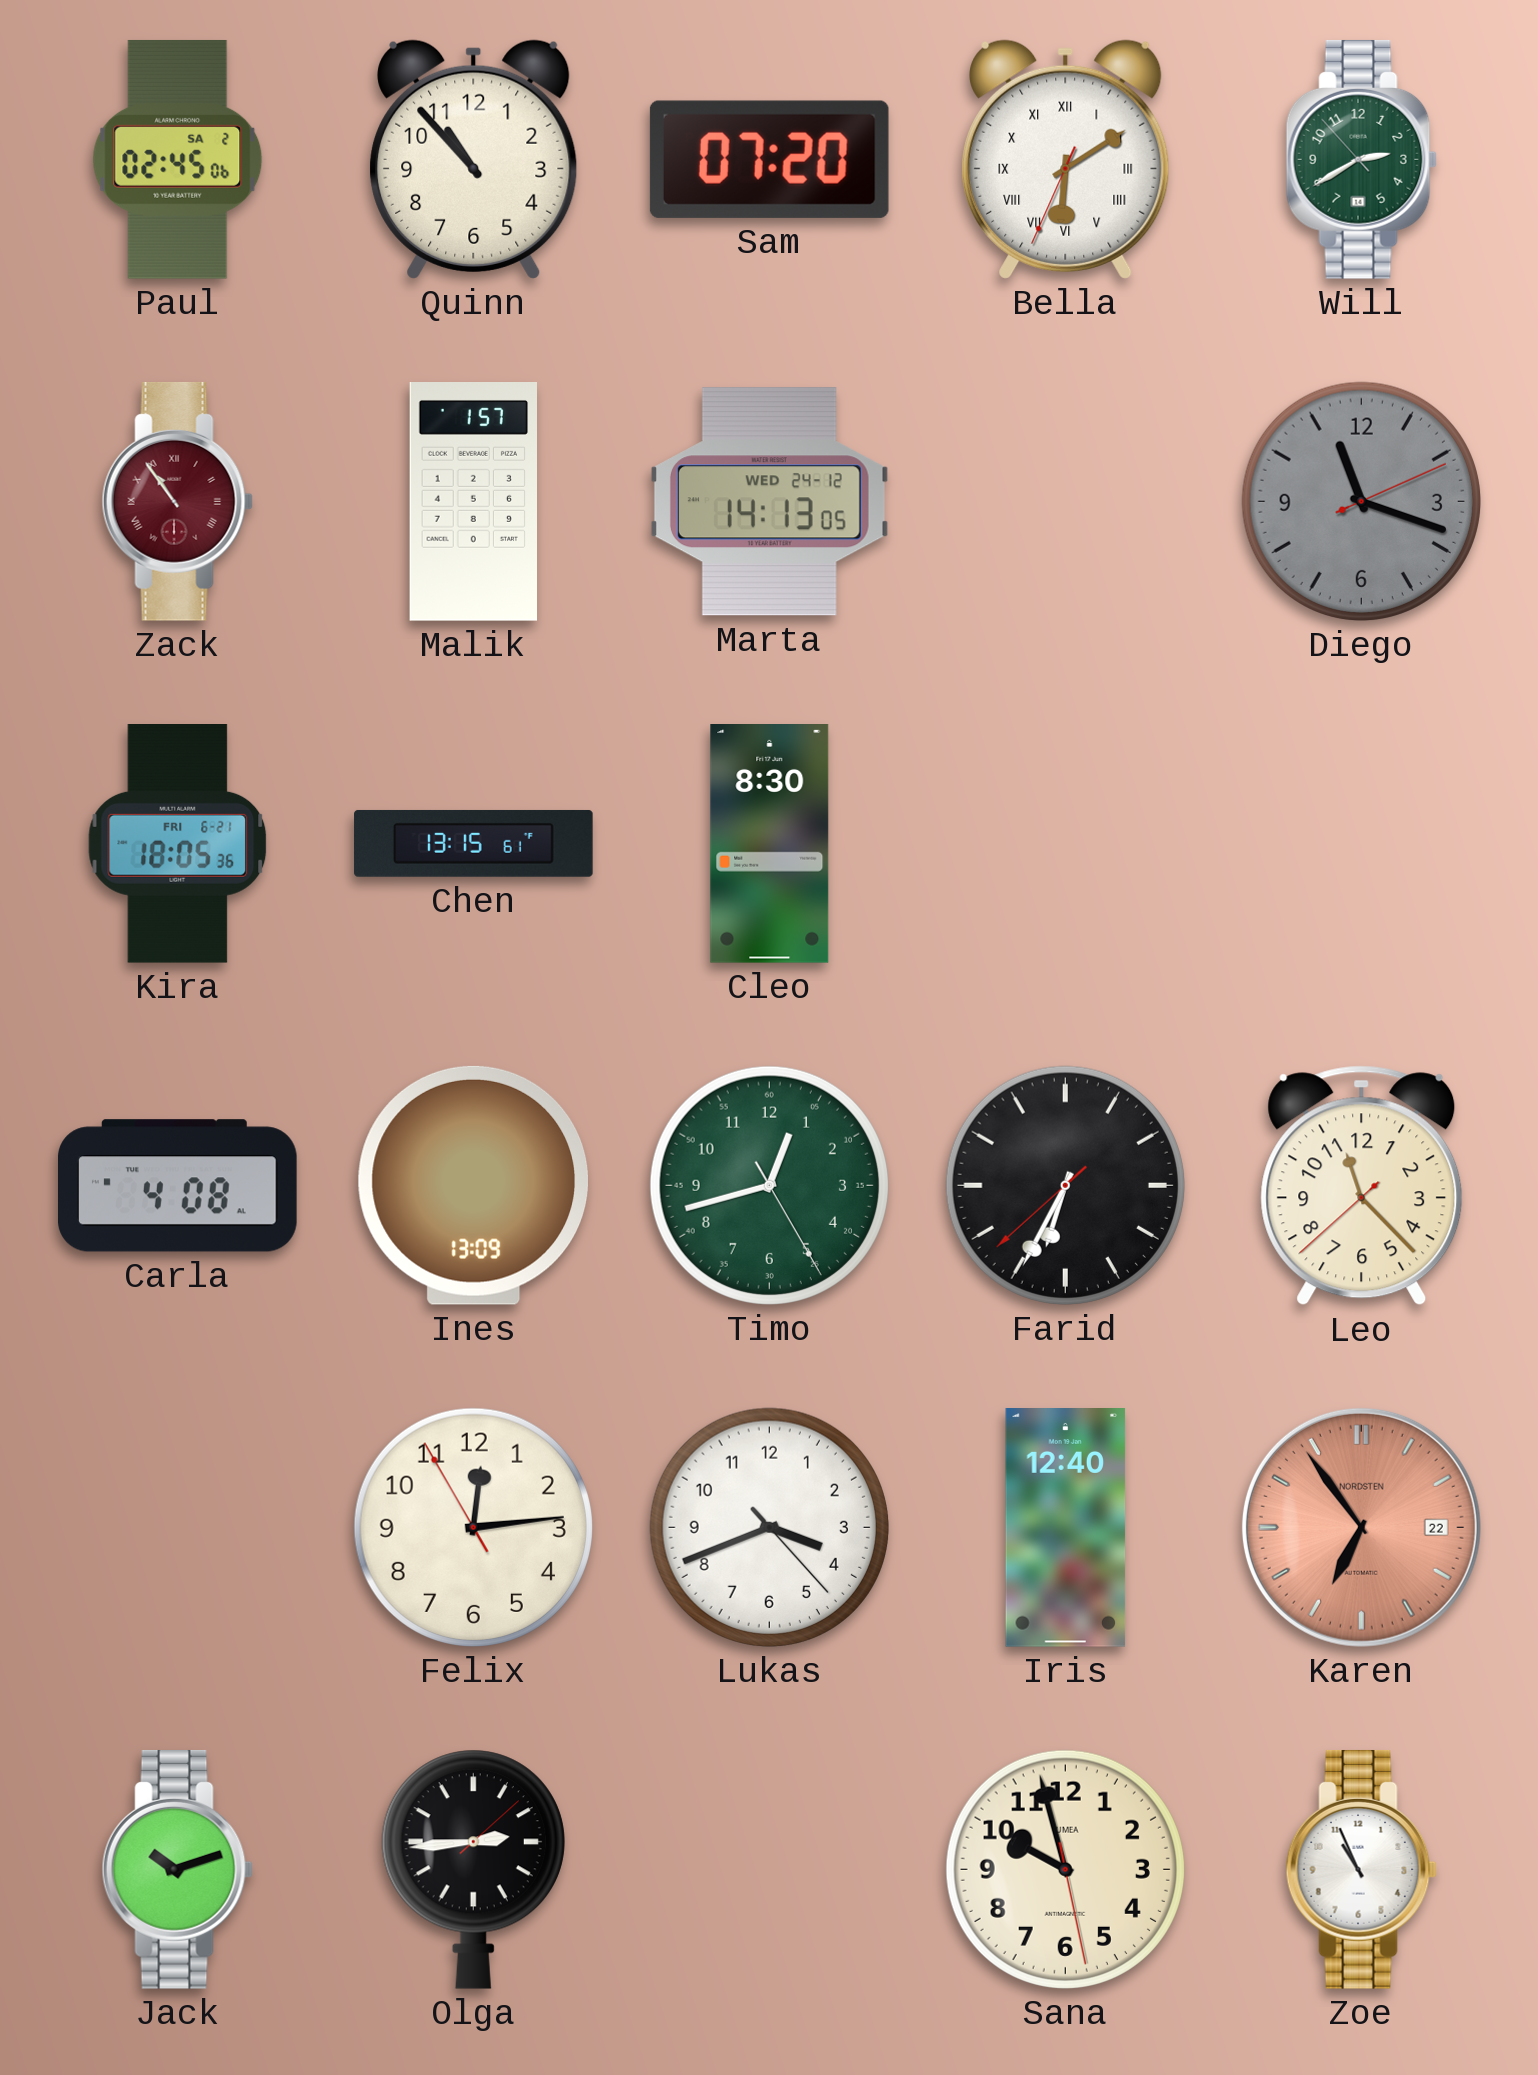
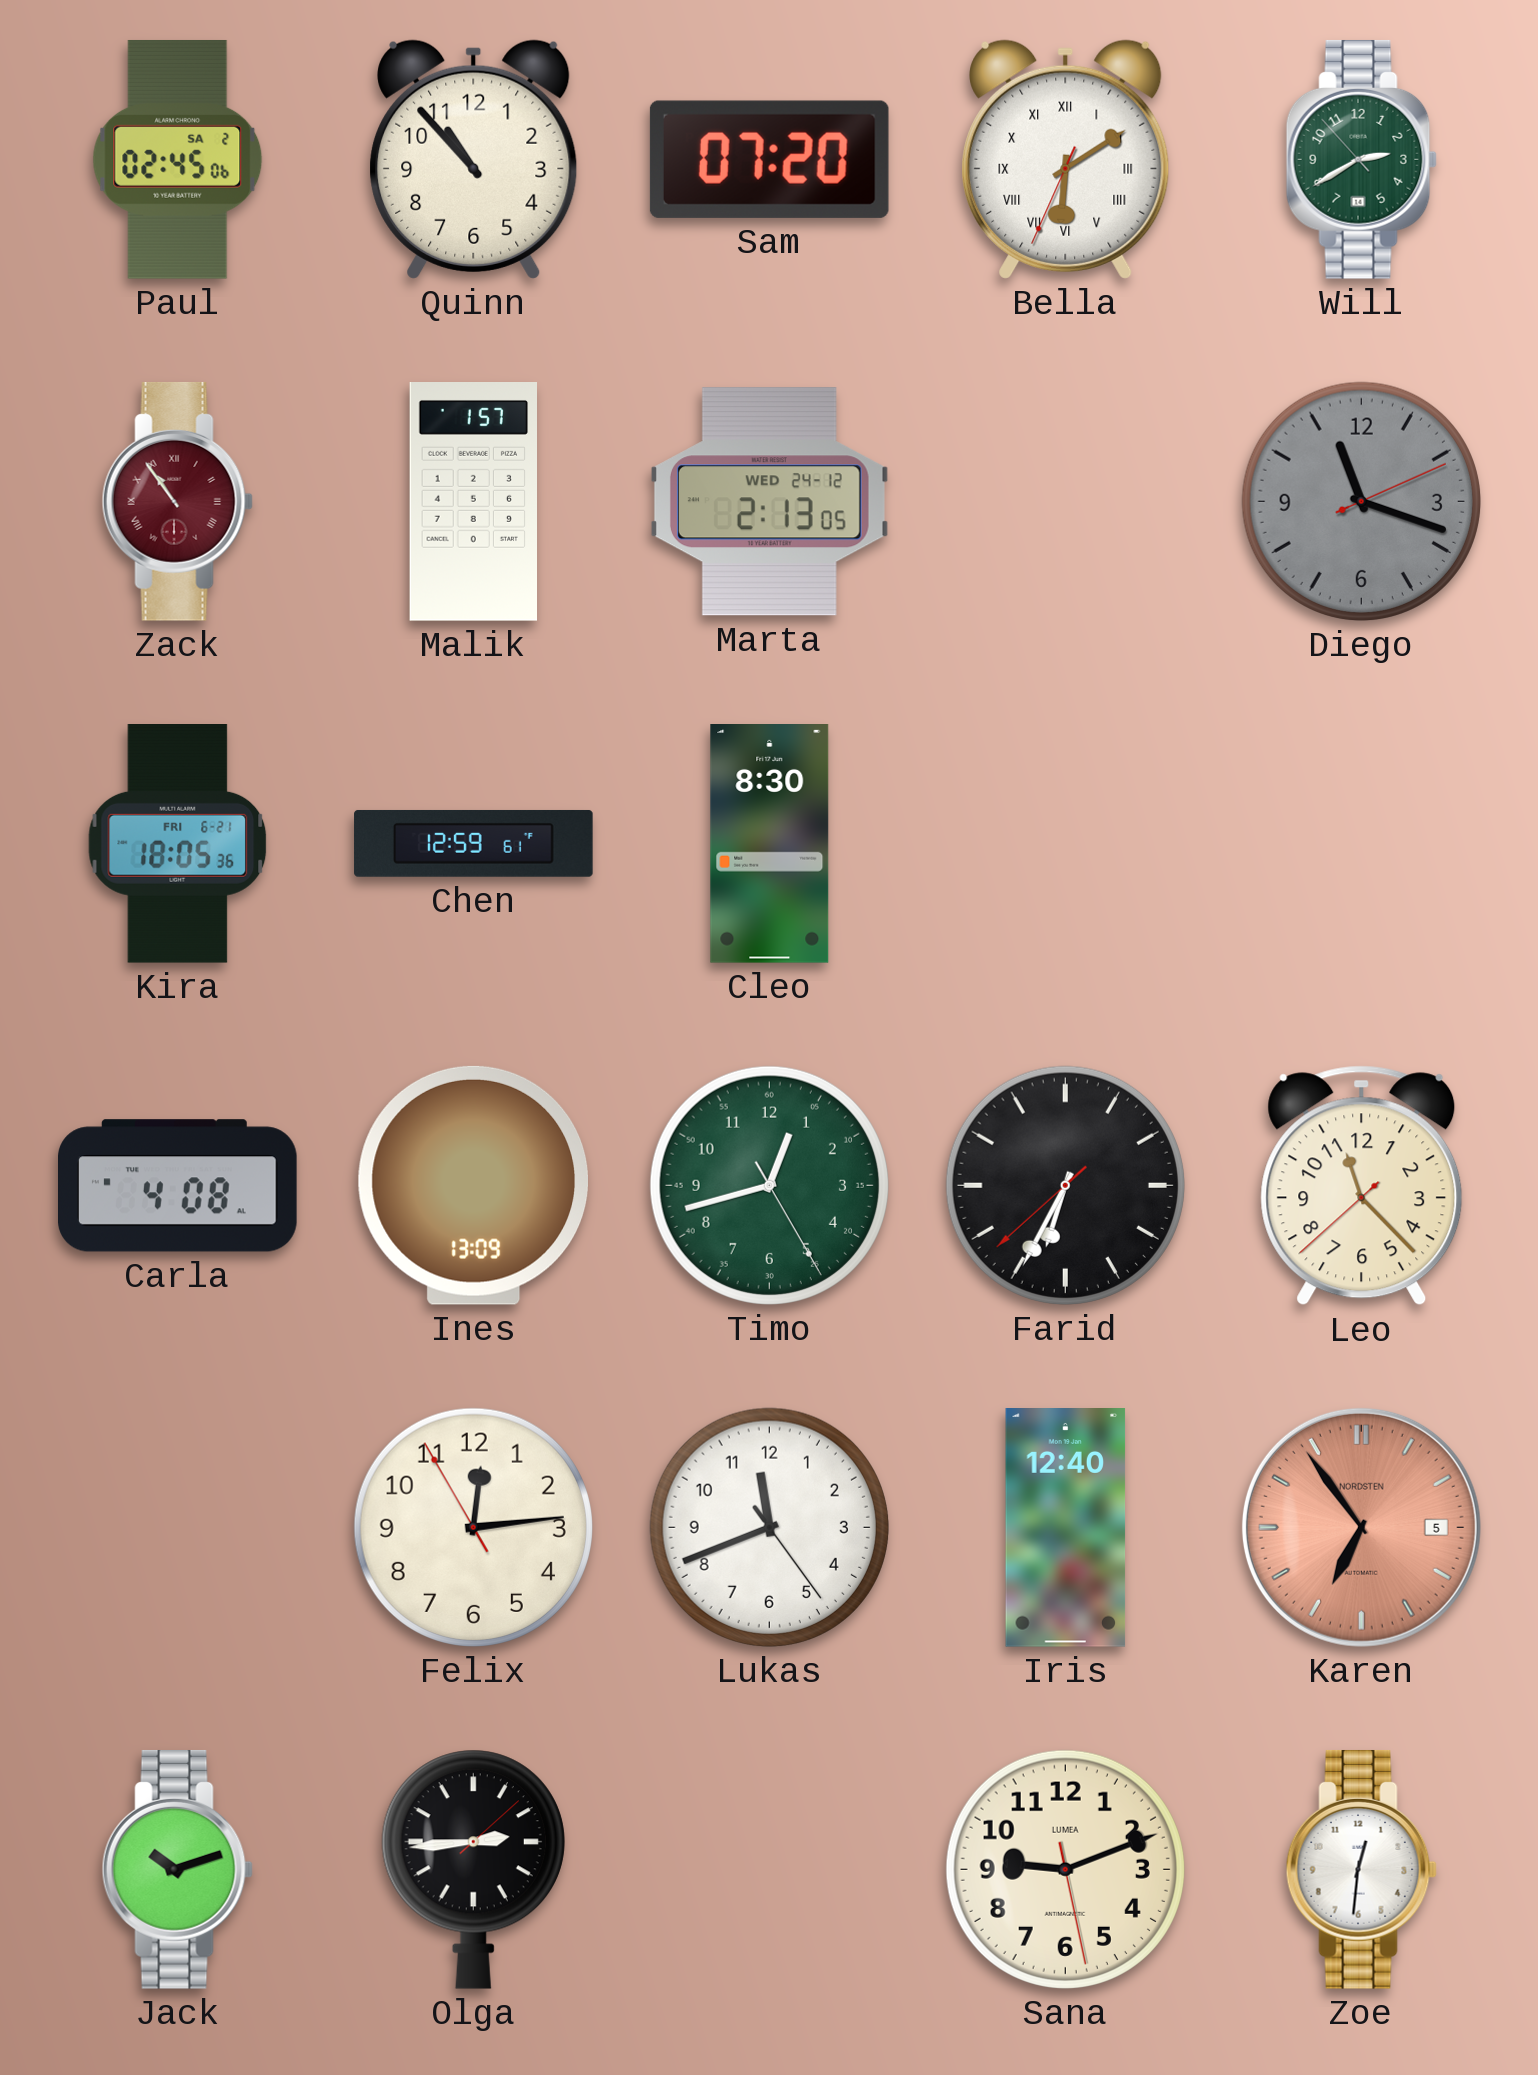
Marta: 14:13 -> 2:13 (769, 502)
Chen: 13:15 -> 12:59 (474, 843)
Lukas: 3:41 -> 11:41 (769, 1527)
Karen date: 22 -> 5 (1361, 1527)
Sana: 9:57 -> 9:11 (1065, 1869)
Zoe: 10:56 -> 12:31 (1361, 1869)
